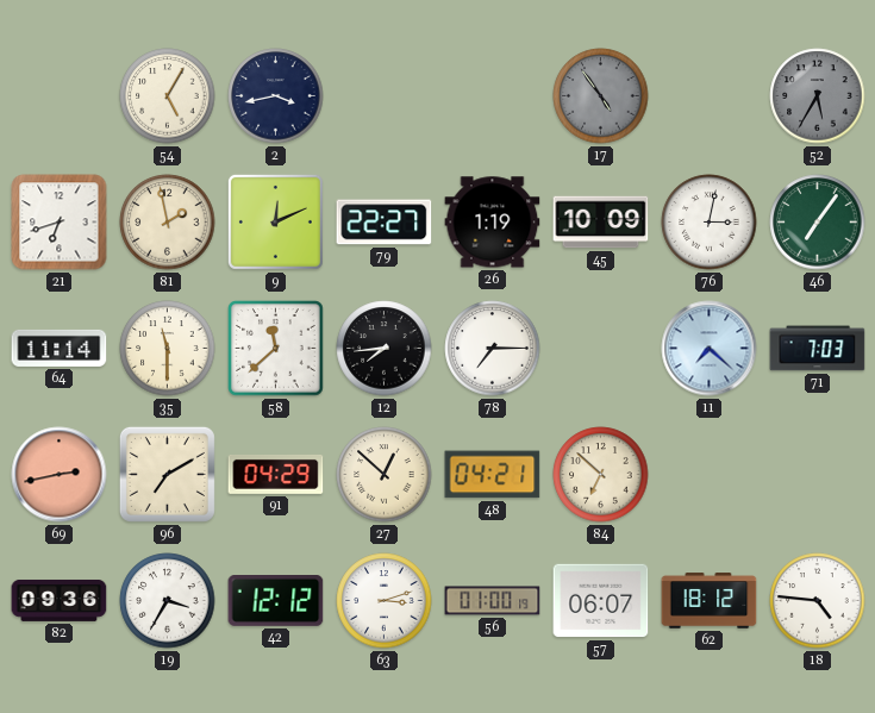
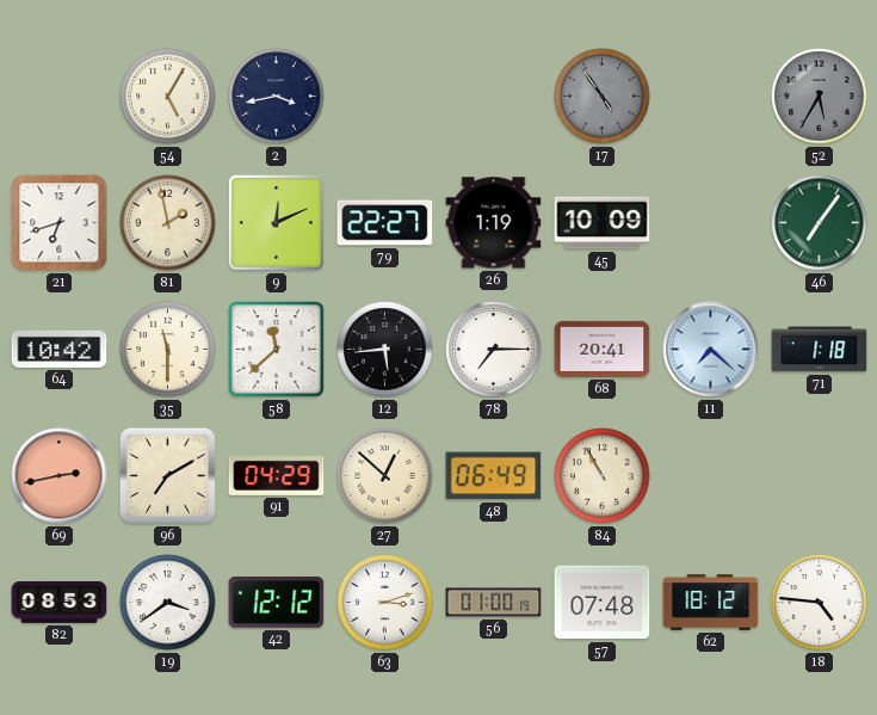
76: 3:02 -> none (710, 223)
64: 11:14 -> 10:42 (60, 349)
12: 7:44 -> 5:44 (385, 350)
68: none -> 20:41 (603, 349)
71: 7:03 -> 1:18 (820, 350)
48: 04:21 -> 06:49 (494, 476)
84: 6:52 -> 10:55 (603, 476)
82: 09:36 -> 08:53 (60, 602)
19: 3:35 -> 3:39 (168, 603)
57: 06:07 -> 07:48 (603, 603)
